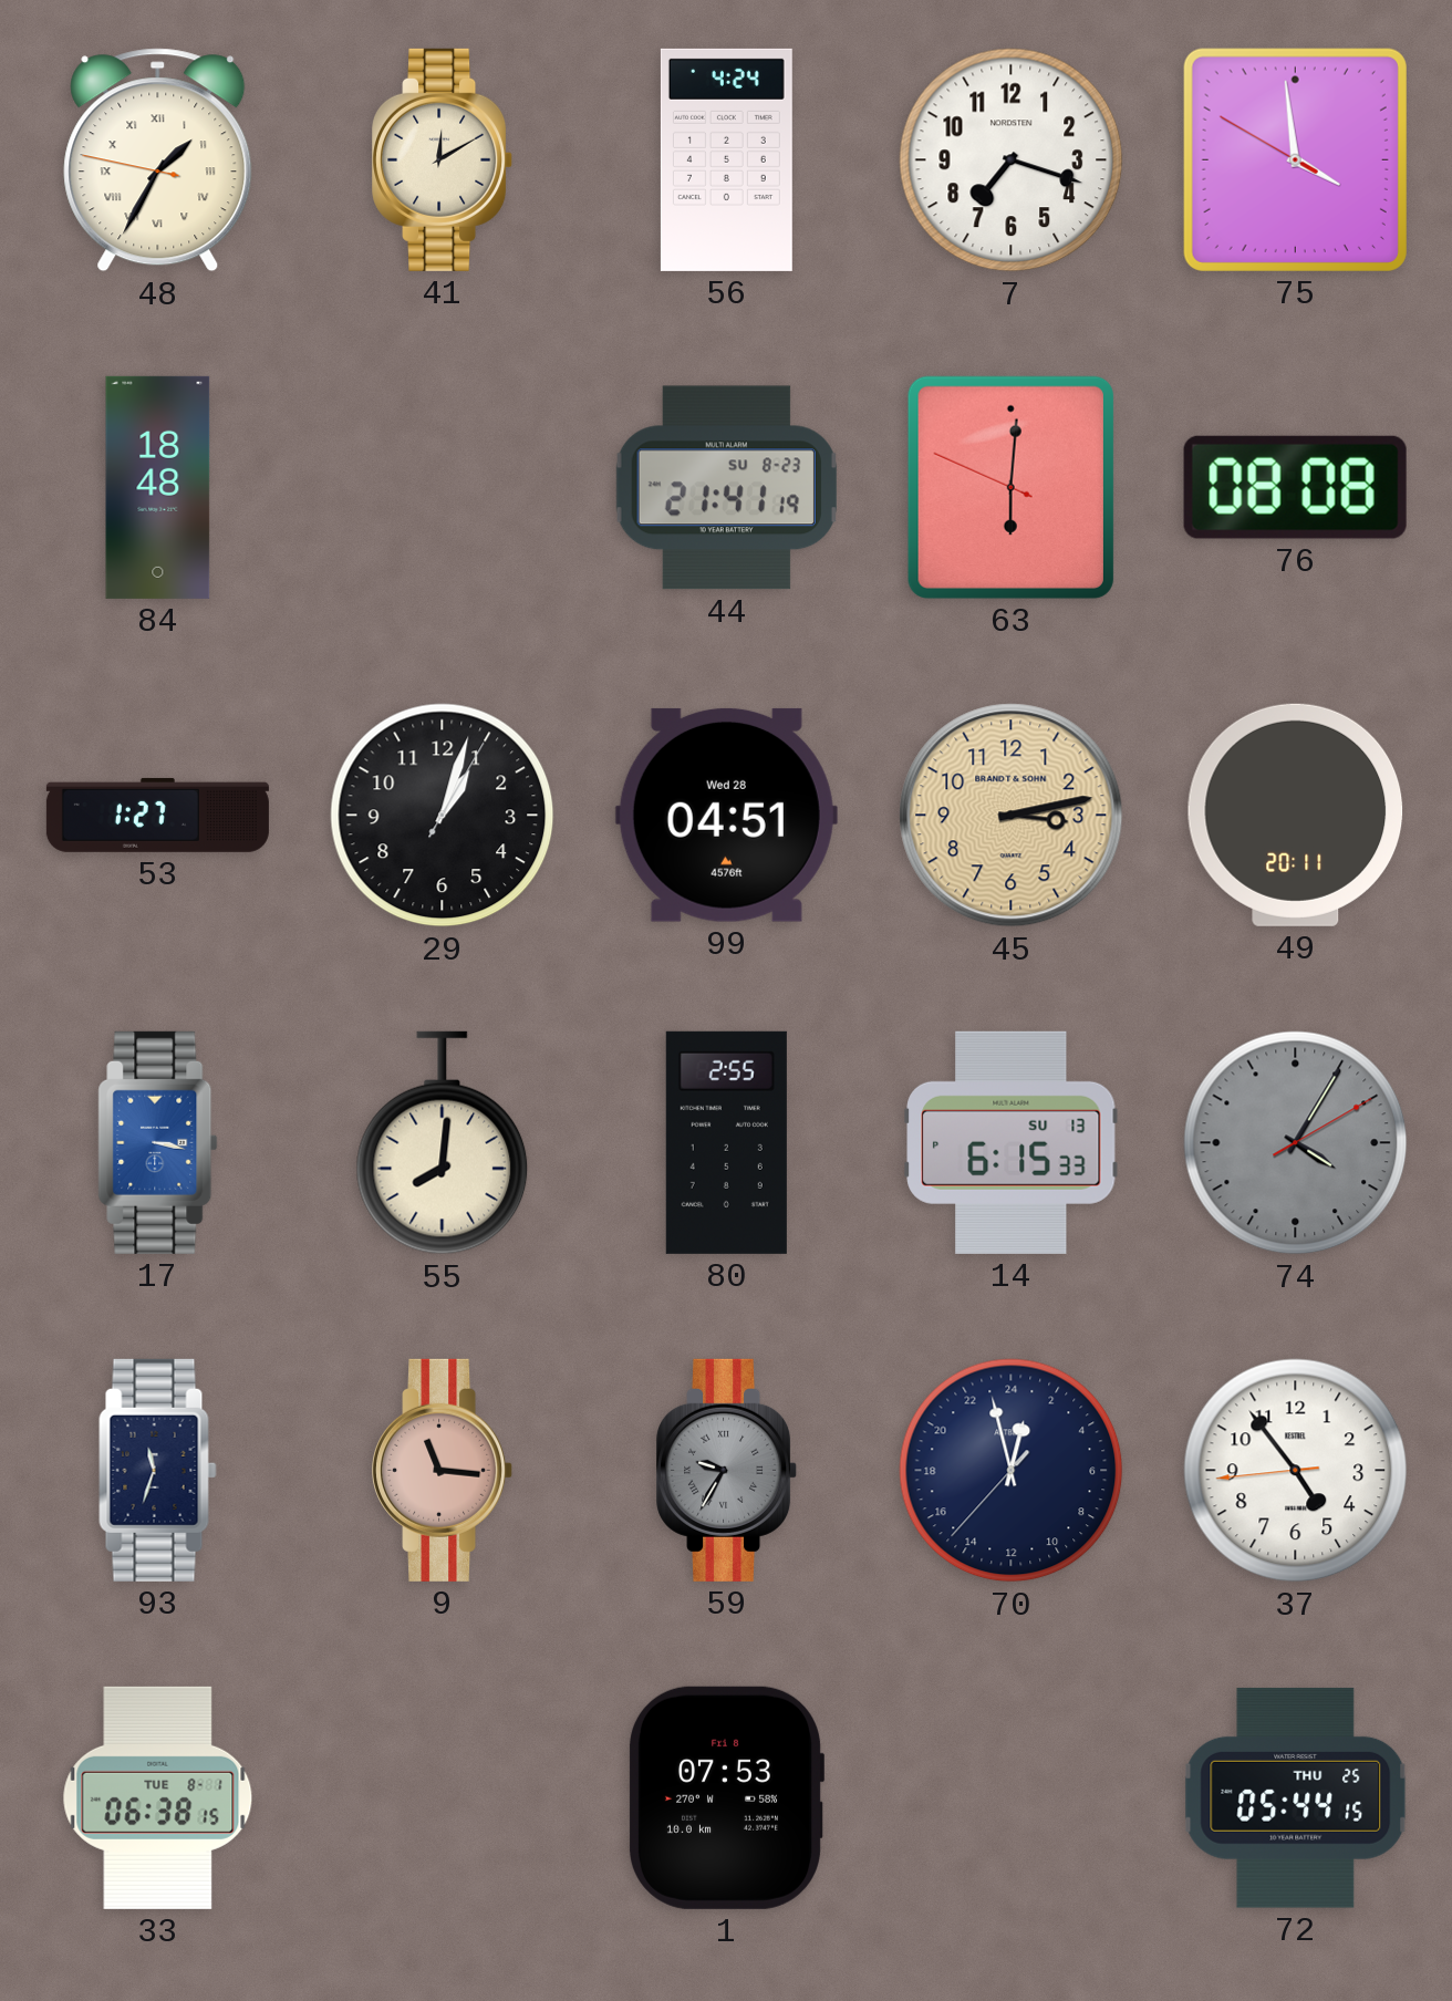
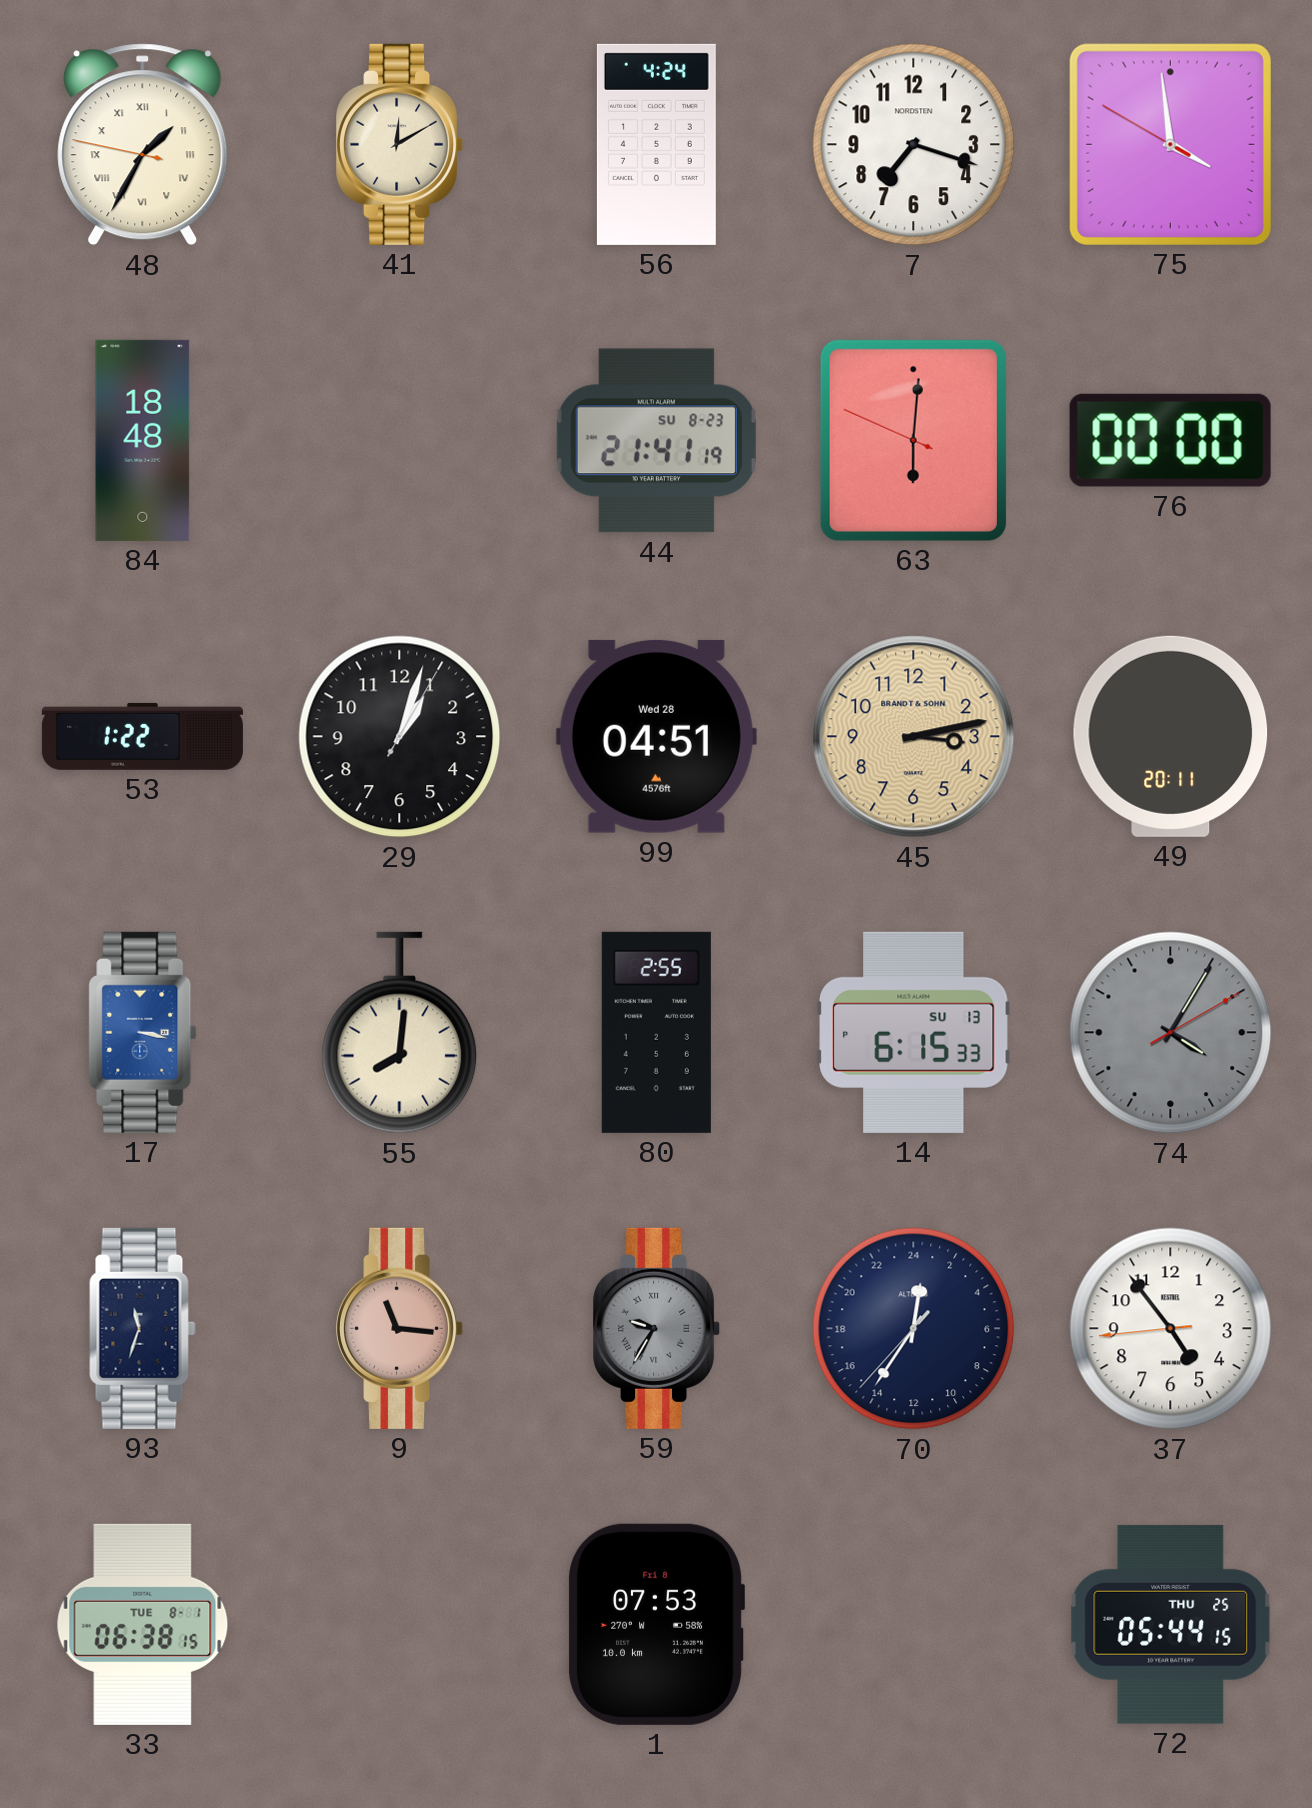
76: 08:08 -> 00:00 (1170, 440)
53: 1:27 -> 1:22 (142, 736)
70: 0:57 -> 0:35 (914, 1329)
